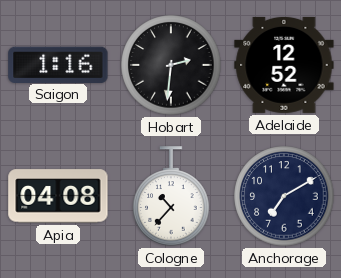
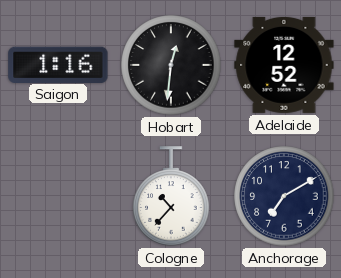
Hobart: 2:31 -> 12:31 (171, 65)
Apia: 04:08 -> none (58, 196)
